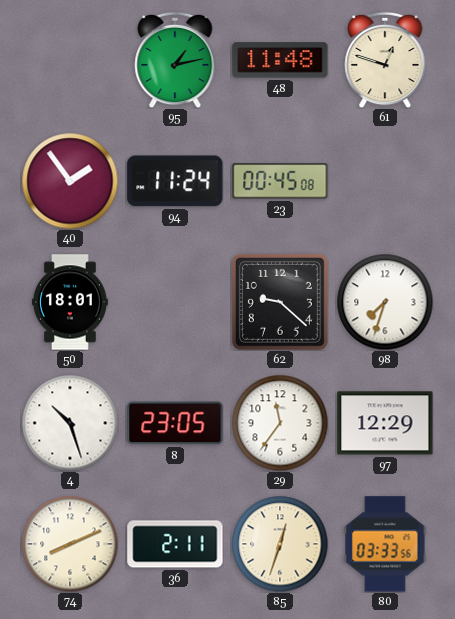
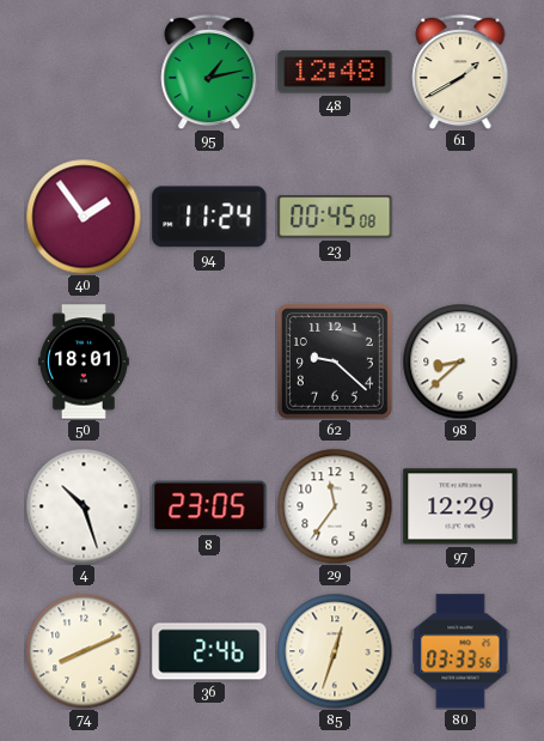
48: 11:48 -> 12:48 (335, 72)
61: 12:48 -> 1:40 (460, 72)
98: 7:33 -> 8:38 (460, 362)
36: 2:11 -> 2:46 (209, 651)
